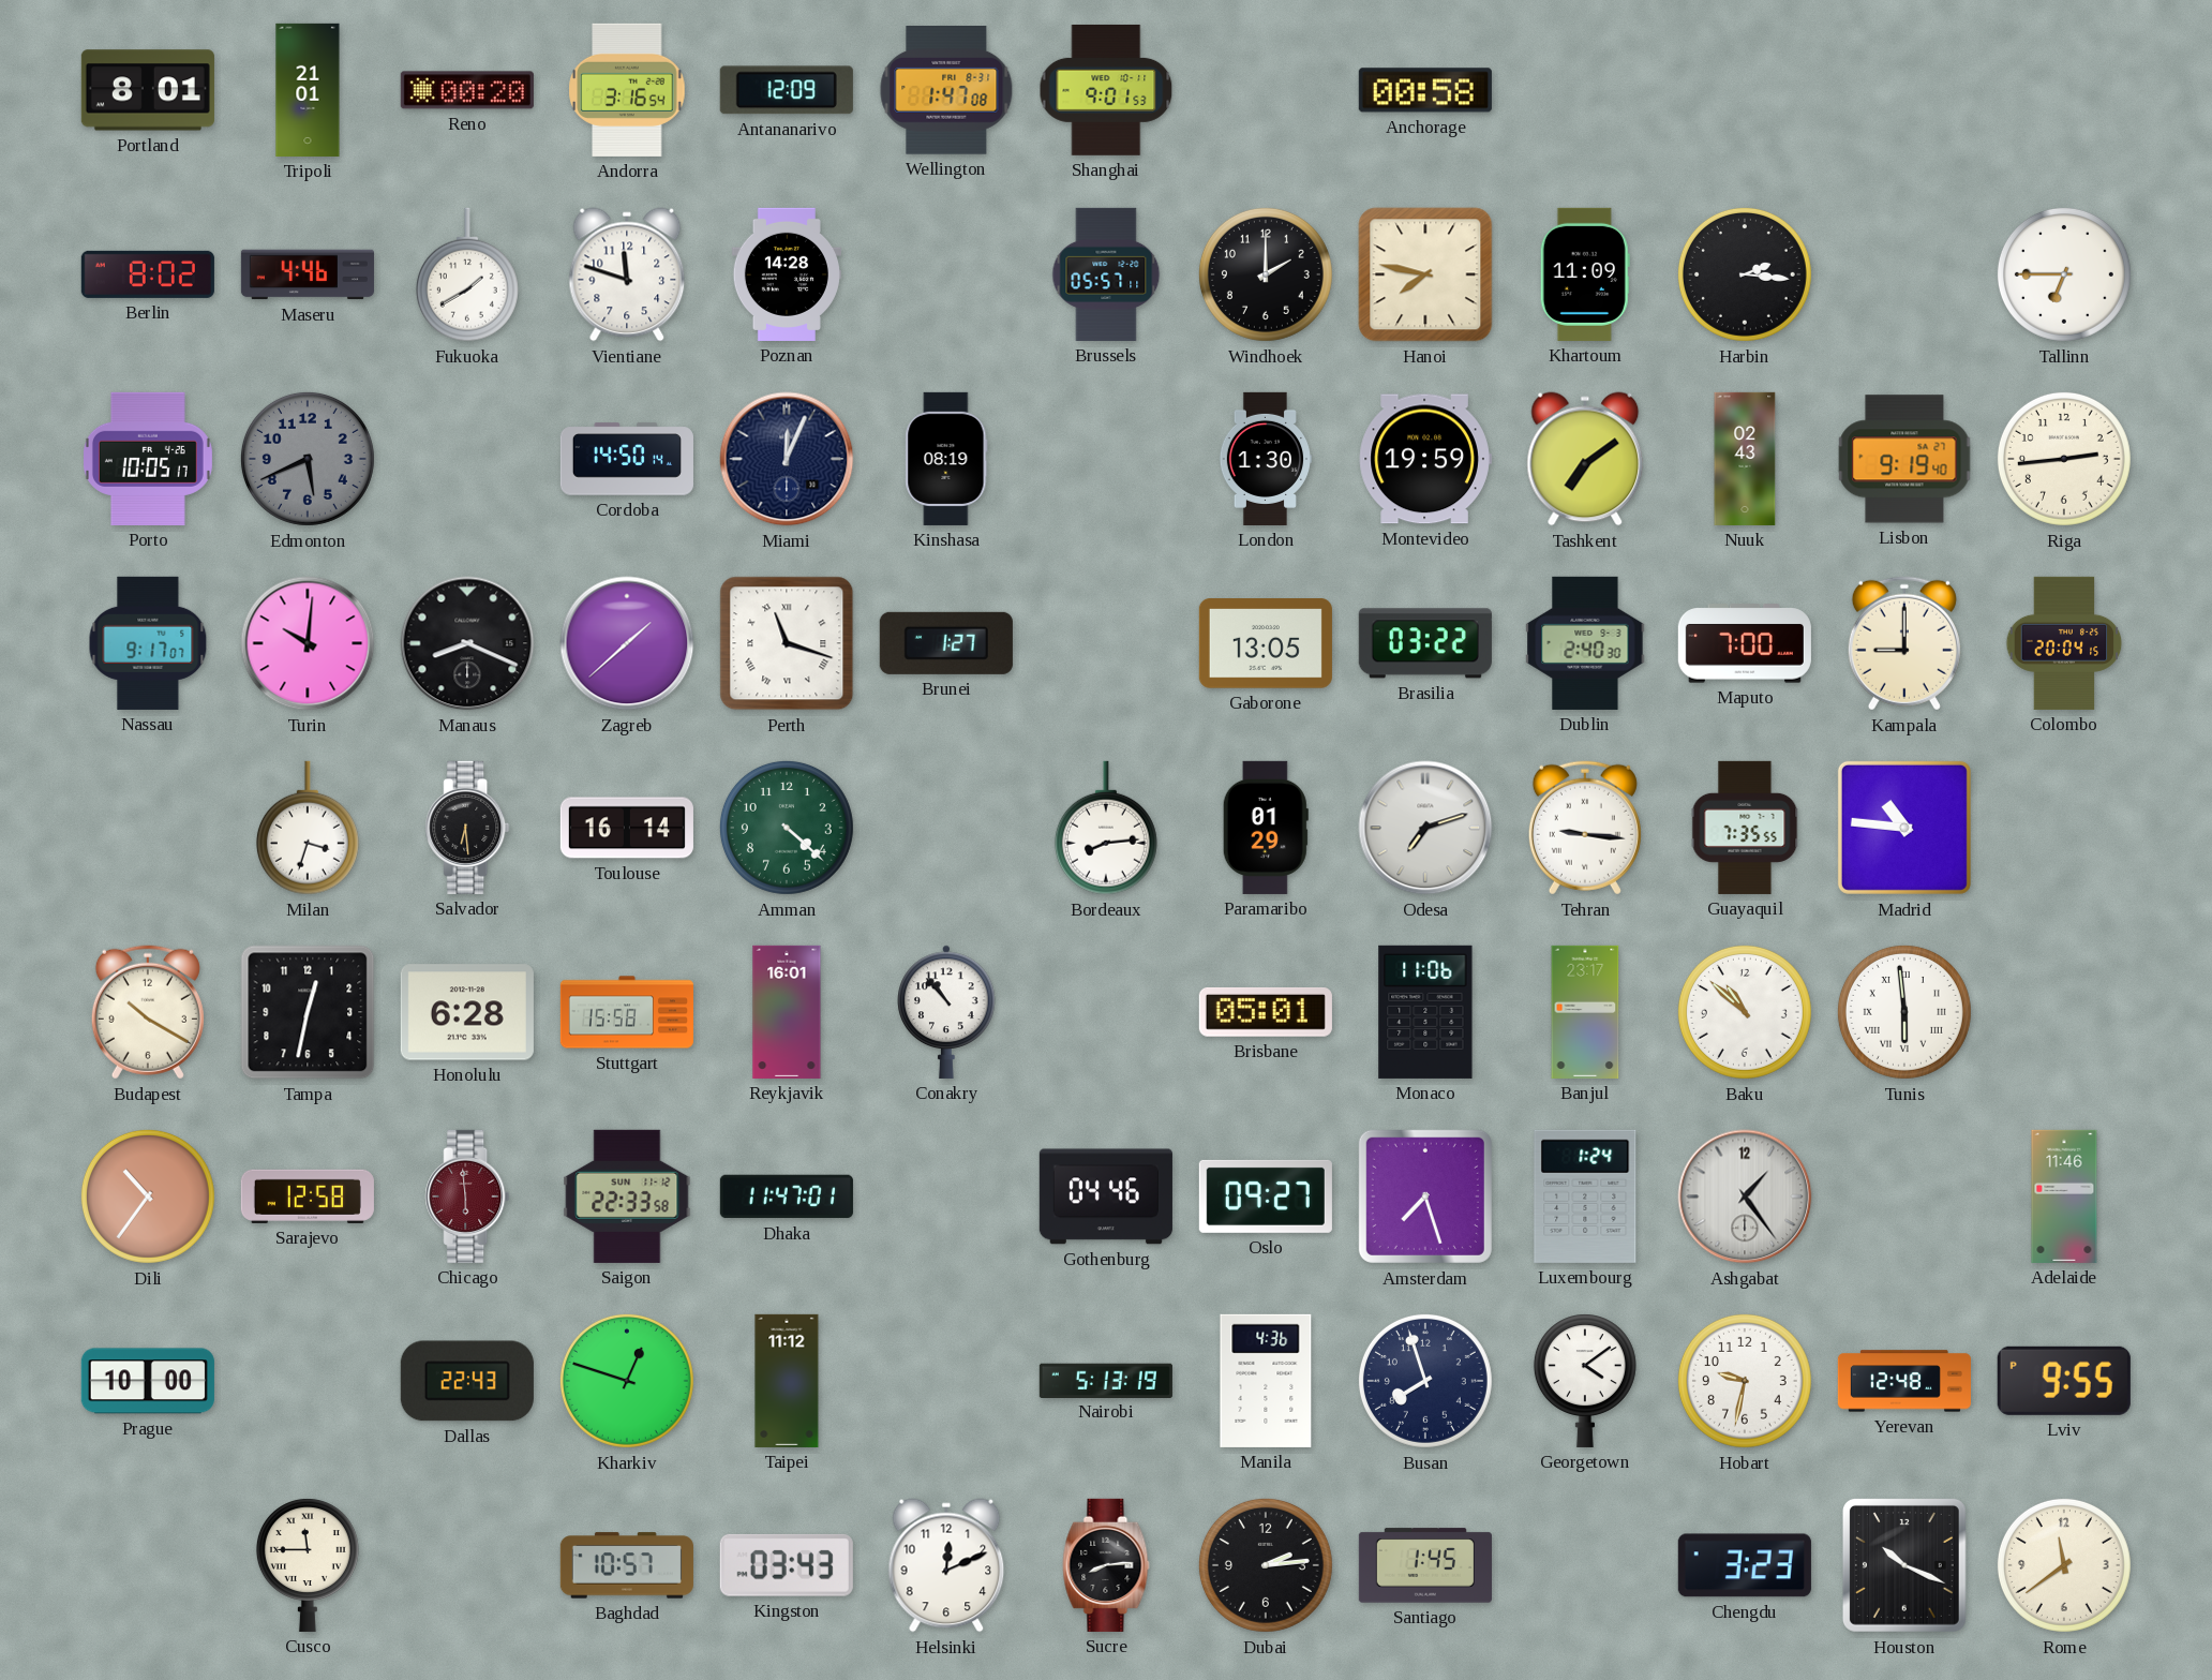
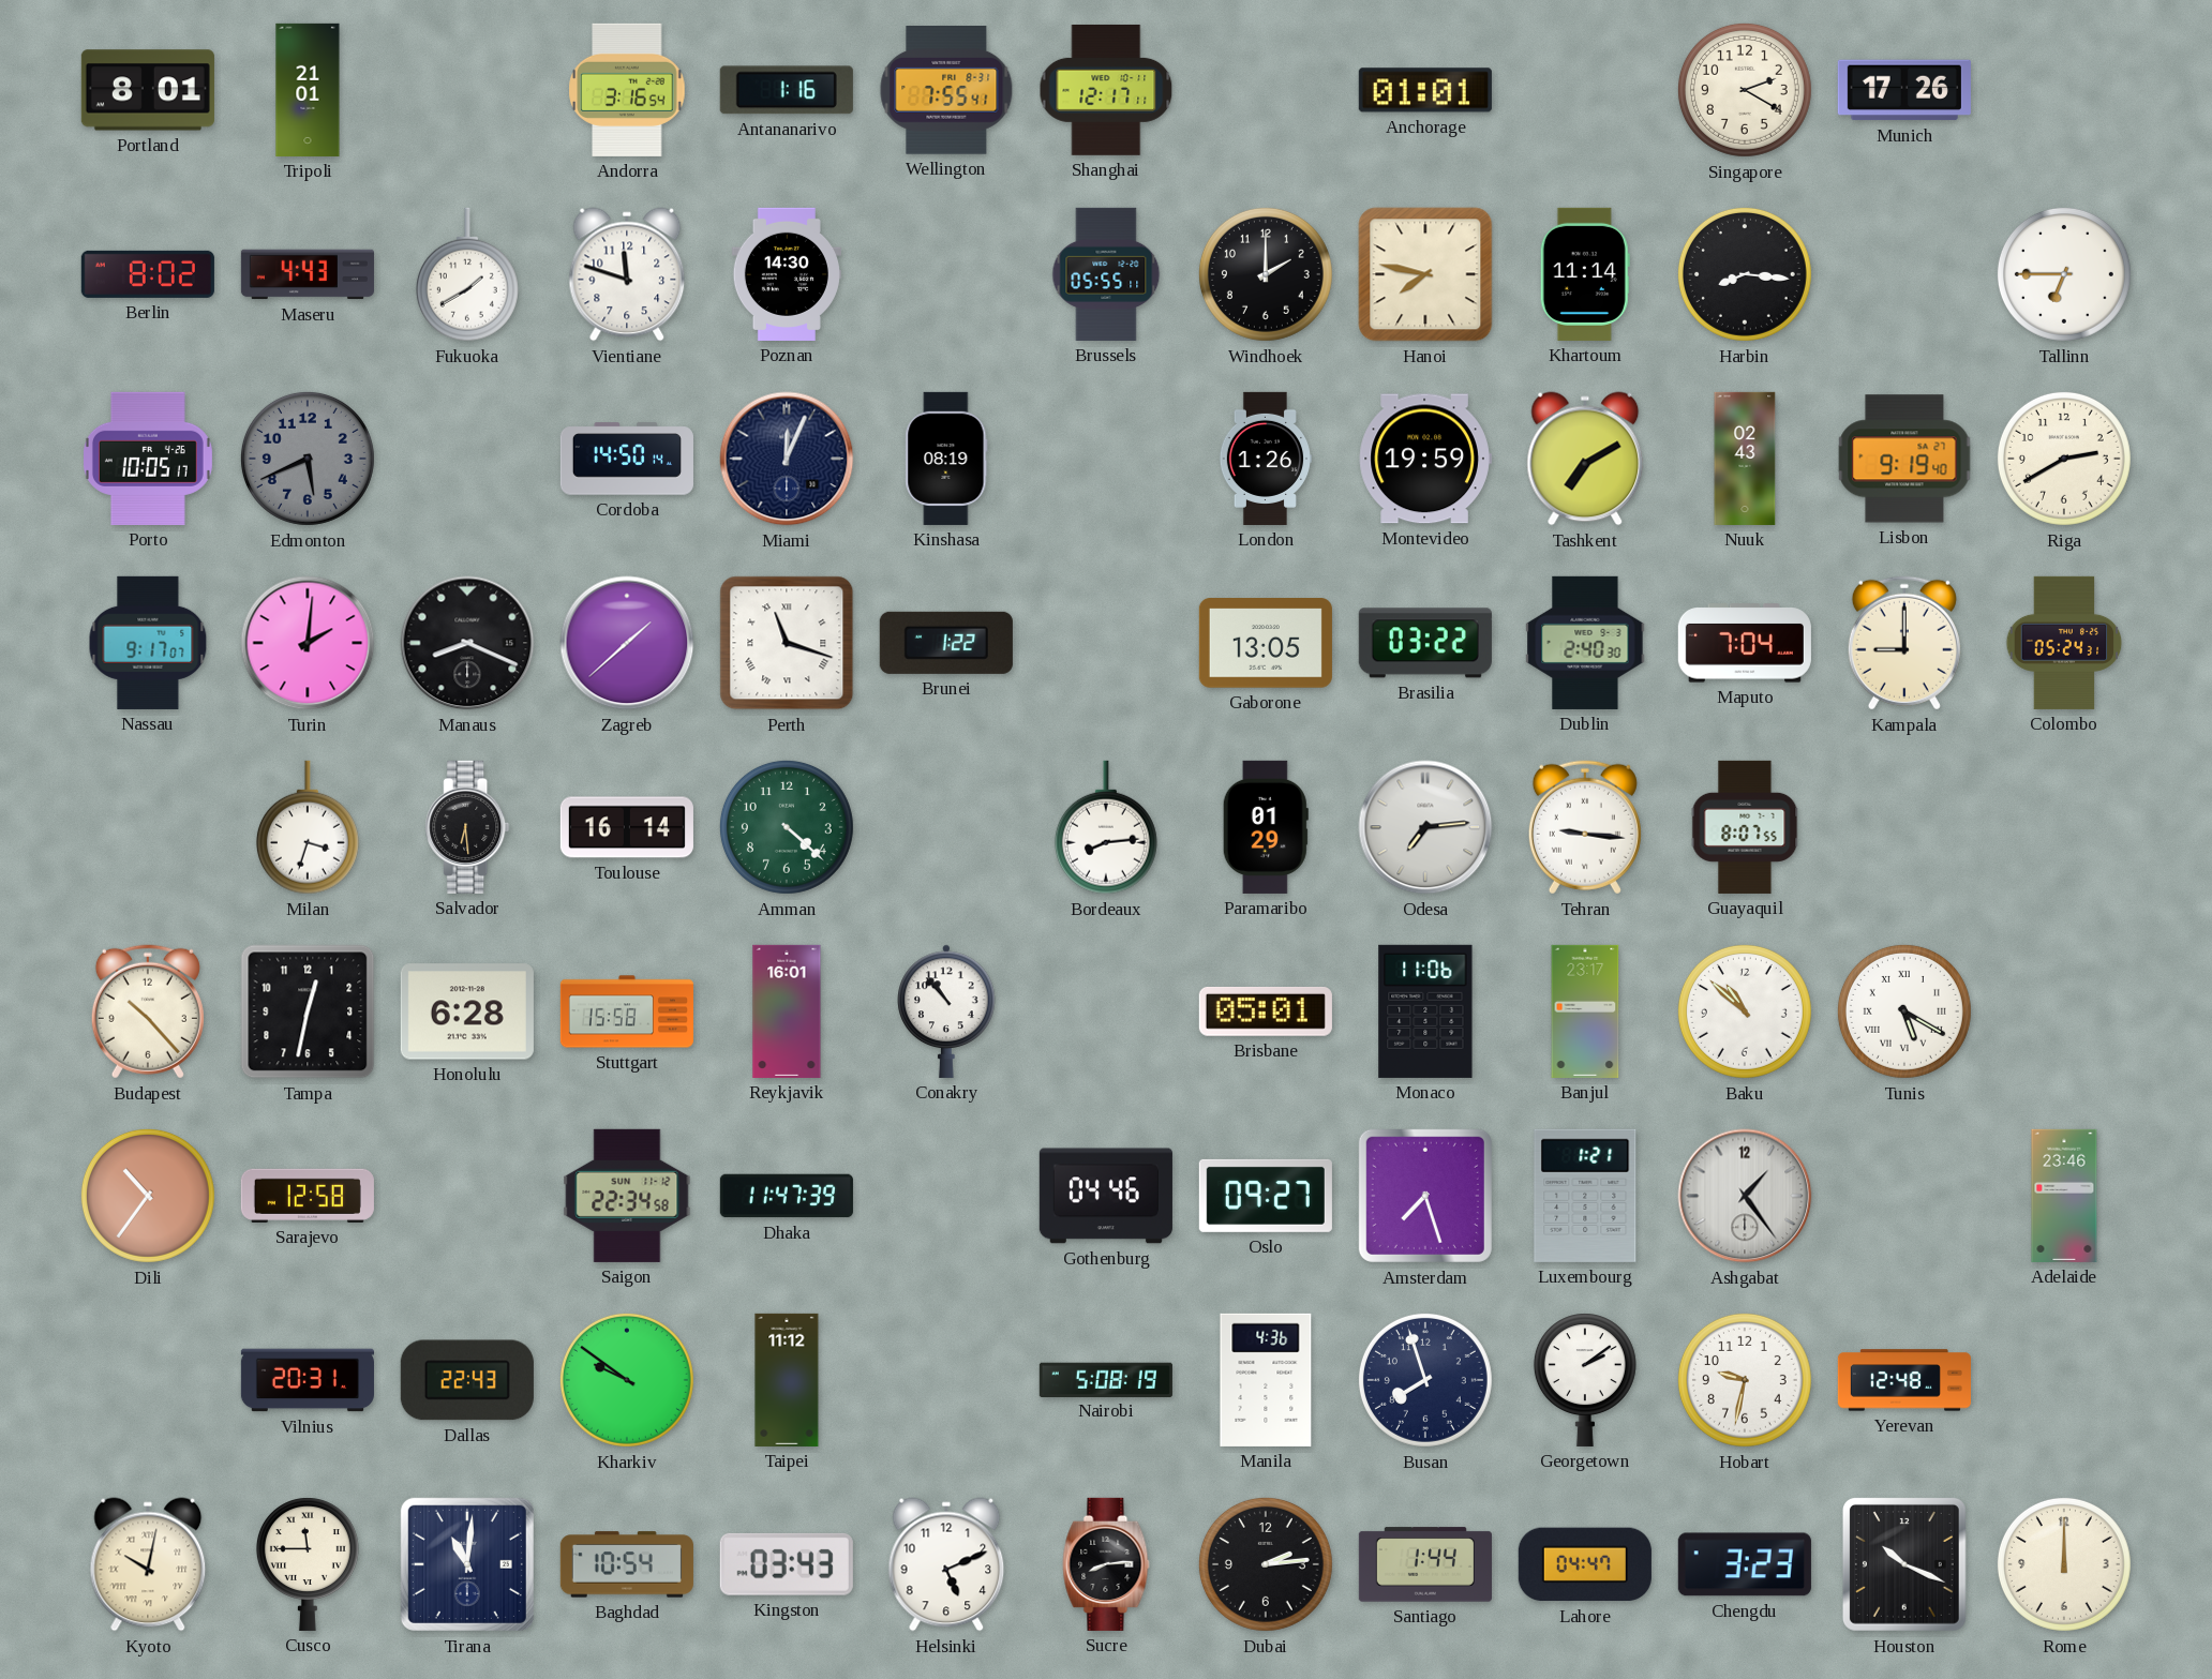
Reno: 00:20 -> none (467, 90)
Antananarivo: 12:09 -> 1:16 (787, 90)
Wellington: 1:47 -> 7:55 (946, 90)
Shanghai: 9:01 -> 12:17 (1106, 90)
Anchorage: 00:58 -> 01:01 (1425, 90)
Singapore: none -> 2:20 (1745, 90)
Munich: none -> 17:26 (1904, 90)
Maseru: 4:46 -> 4:43 (308, 274)
Poznan: 14:28 -> 14:30 (787, 274)
Brussels: 05:57 -> 05:55 (1106, 274)
Khartoum: 11:09 -> 11:14 (1585, 274)
Harbin: 2:16 -> 8:16 (1745, 274)
London: 1:30 -> 1:26 (1265, 459)
Tashkent: 7:09 -> 7:10 (1585, 459)
Riga: 2:44 -> 2:40 (2064, 459)
Turin: 10:01 -> 2:01 (308, 643)
Brunei: 1:27 -> 1:22 (946, 643)
Maputo: 7:00 -> 7:04 (1745, 643)
Colombo: 20:04 -> 05:24 (2064, 643)
Odesa: 7:12 -> 7:14 (1425, 827)
Guayaquil: 7:35 -> 8:07 (1745, 827)
Madrid: 10:46 -> none (1904, 828)
Budapest: 10:20 -> 10:23 (148, 1011)
Tunis: 5:59 -> 5:20 (1904, 1011)
Chicago: 5:59 -> none (467, 1196)
Saigon: 22:33 -> 22:34 (627, 1196)
Dhaka: 11:47:01 -> 11:47:39 (787, 1196)
Luxembourg: 1:24 -> 1:21 (1585, 1196)
Adelaide: 11:46 -> 23:46 (2064, 1196)
Prague: 10:00 -> none (148, 1381)
Vilnius: none -> 20:31 (308, 1380)
Kharkiv: 12:48 -> 9:51 (627, 1380)
Nairobi: 5:13 -> 5:08 (1106, 1379)
Georgetown: 4:09 -> 2:09 (1585, 1380)
Lviv: 9:55 -> none (2064, 1381)
Kyoto: none -> 10:02 (148, 1564)
Tirana: none -> 11:01 (467, 1564)
Baghdad: 10:57 -> 10:54 (627, 1564)
Helsinki: 12:11 -> 5:11 (946, 1564)
Santiago: 1:45 -> 1:44 (1425, 1564)
Lahore: none -> 04:47 (1585, 1564)
Rome: 11:39 -> 12:00 (2064, 1564)
